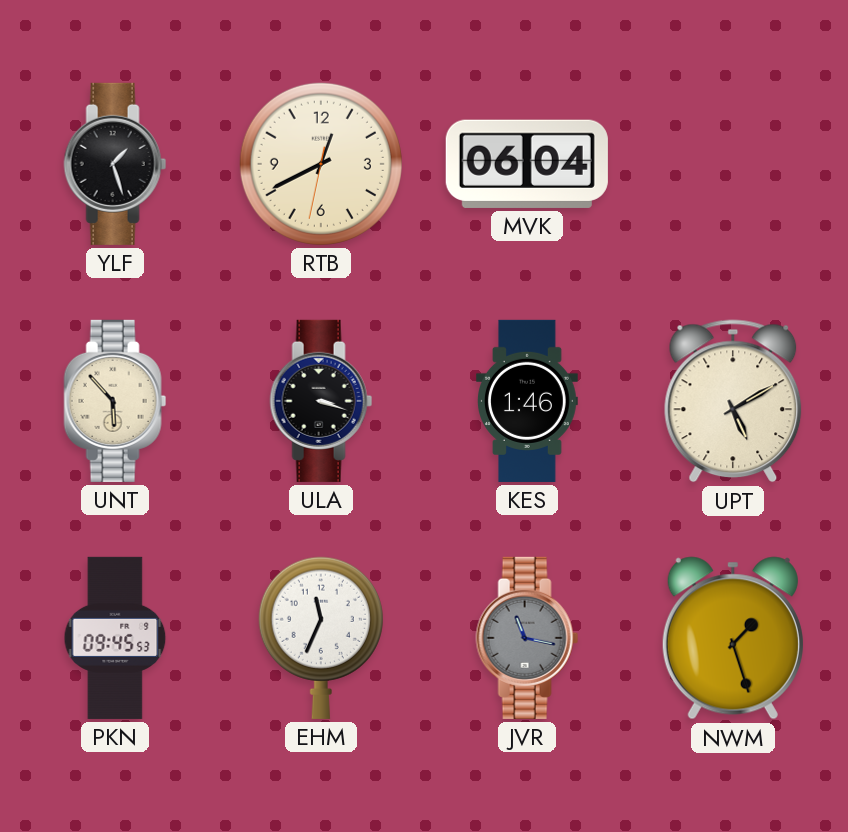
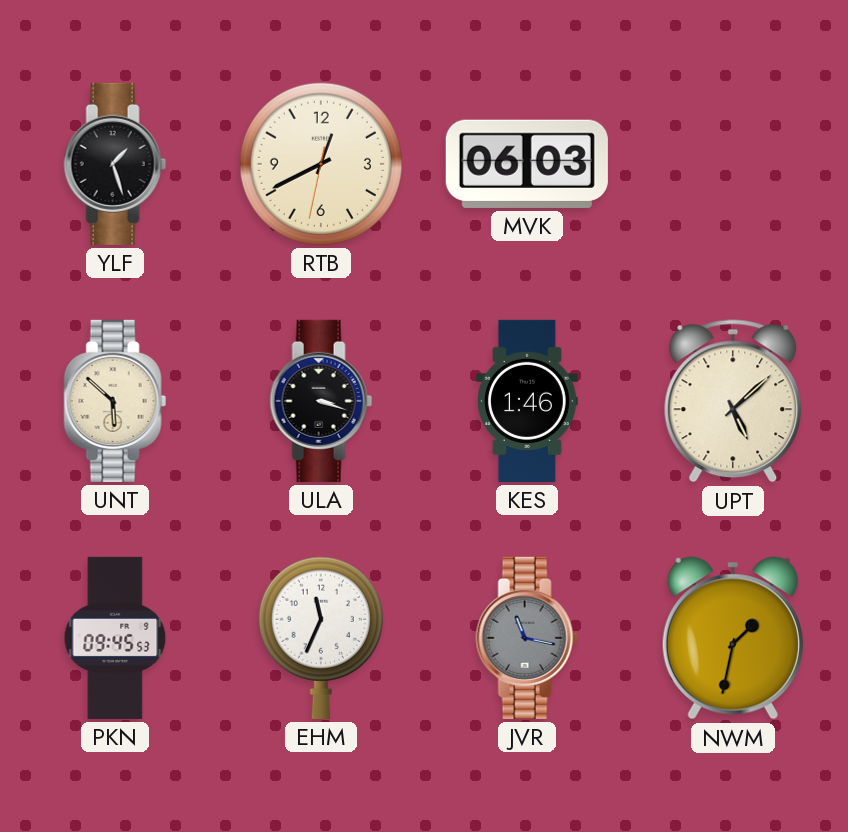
MVK: 06:04 -> 06:03 (527, 164)
UNT: 5:53 -> 5:52 (115, 401)
UPT: 5:10 -> 5:08 (733, 401)
NWM: 1:27 -> 1:32 (733, 638)
